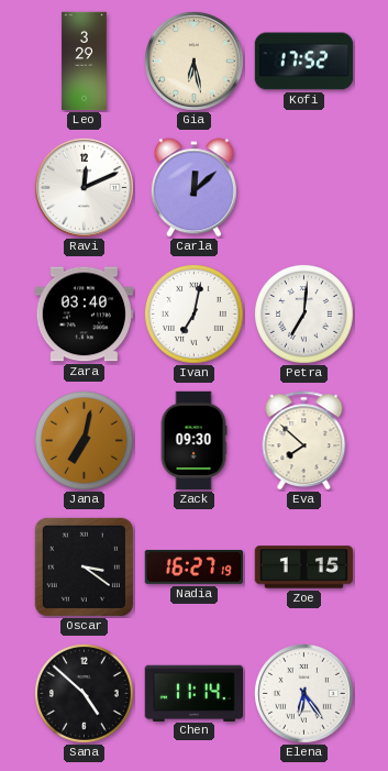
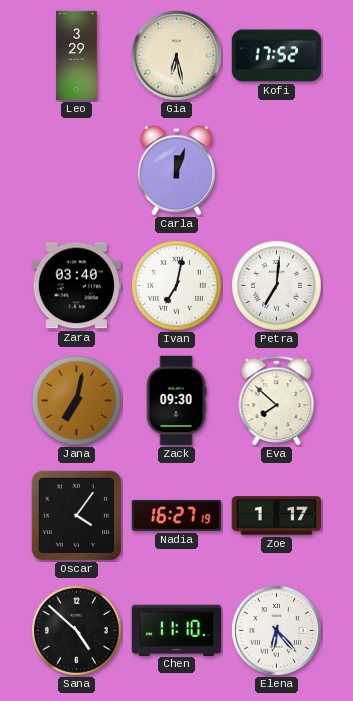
Ravi: 12:11 -> none (84, 187)
Carla: 12:08 -> 12:03 (176, 171)
Oscar: 3:21 -> 4:06 (76, 515)
Zoe: 1:15 -> 1:17 (277, 516)
Chen: 11:14 -> 11:10 (177, 630)
Elena: 6:24 -> 6:23 (276, 630)
